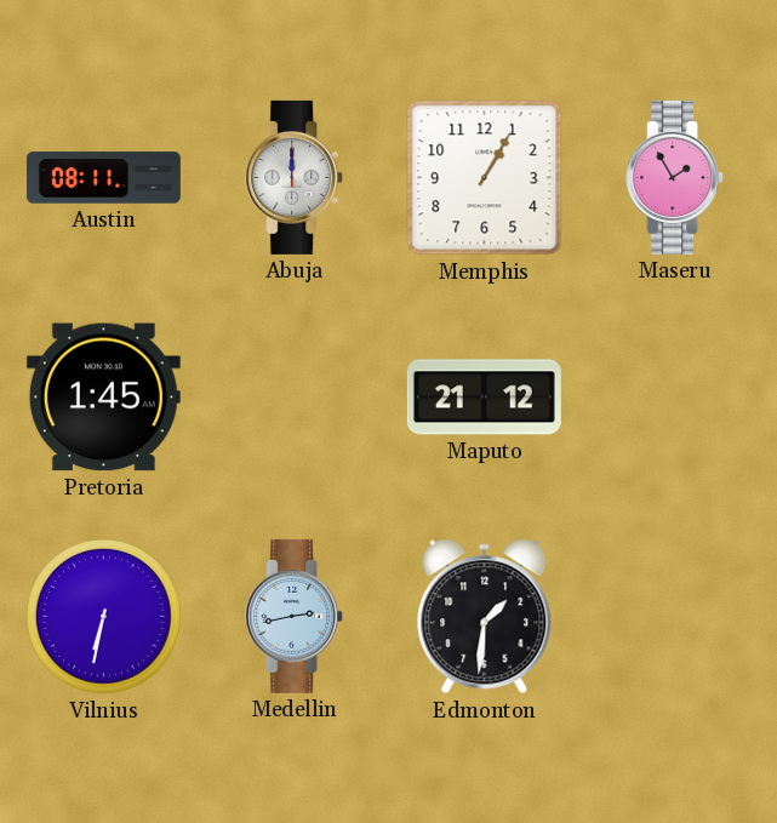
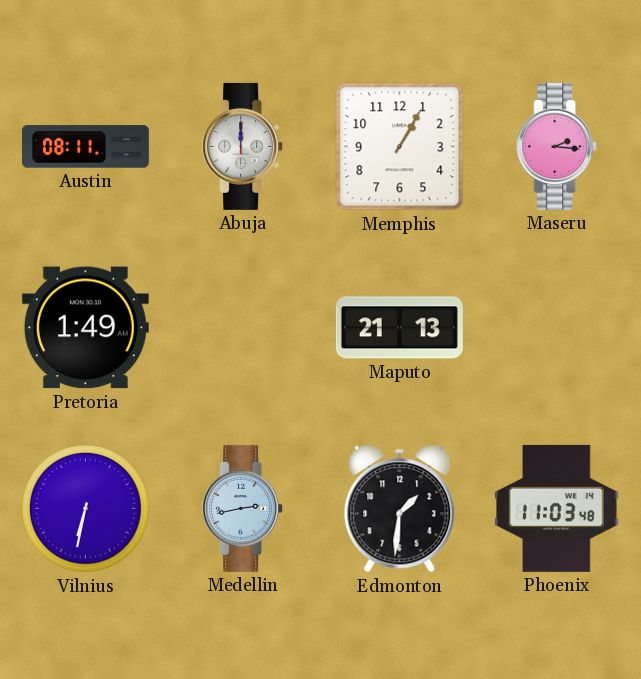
Maseru: 1:55 -> 2:16 (557, 146)
Pretoria: 1:45 -> 1:49 (85, 328)
Maputo: 21:12 -> 21:13 (399, 328)
Phoenix: none -> 11:03 (556, 508)
